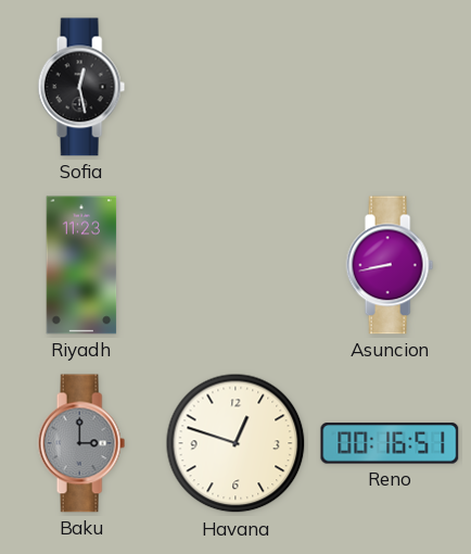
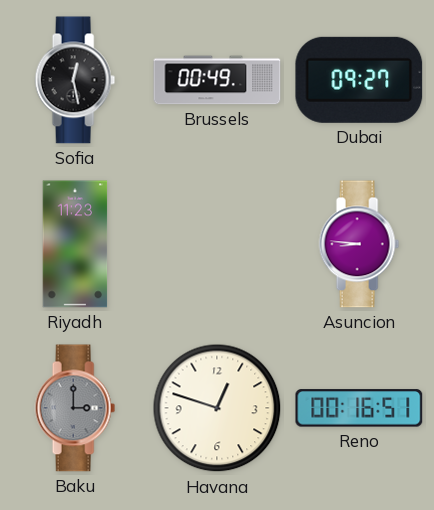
Brussels: none -> 00:49 (217, 80)
Dubai: none -> 09:27 (359, 80)
Asuncion: 8:43 -> 8:46 (359, 244)
